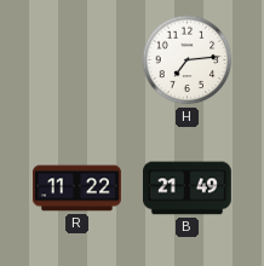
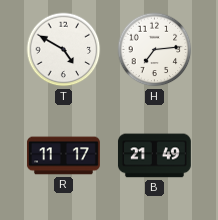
T: none -> 4:50 (64, 50)
R: 11:22 -> 11:17 (63, 156)
